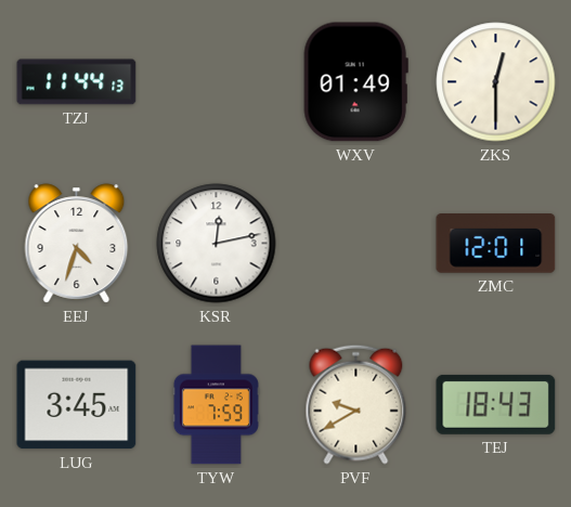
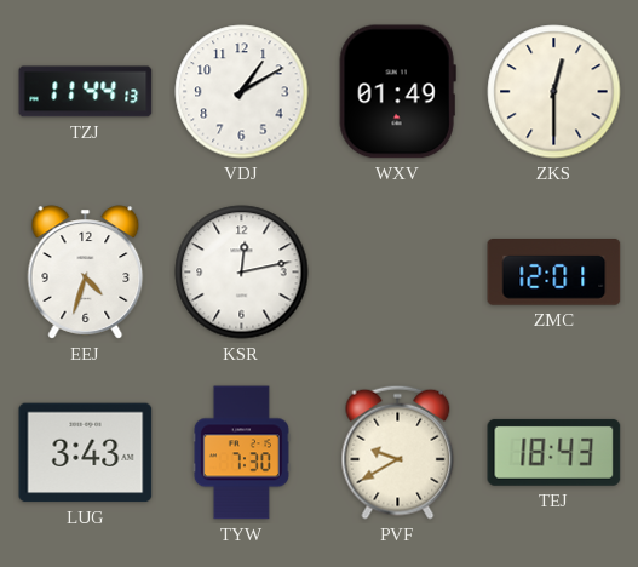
VDJ: none -> 1:10 (242, 92)
LUG: 3:45 -> 3:43 (86, 453)
TYW: 7:59 -> 7:30 (241, 453)
